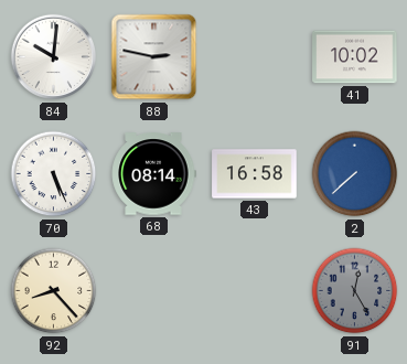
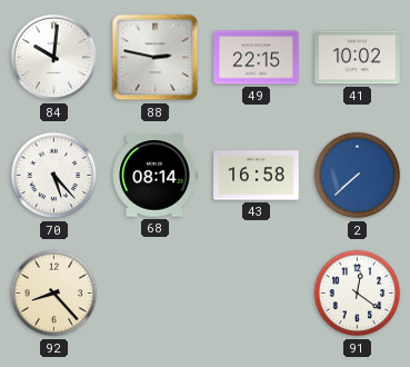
49: none -> 22:15 (257, 58)
70: 5:26 -> 5:23 (54, 176)
91: 12:25 -> 12:21 (358, 294)
91 dial: grey -> white (358, 294)
